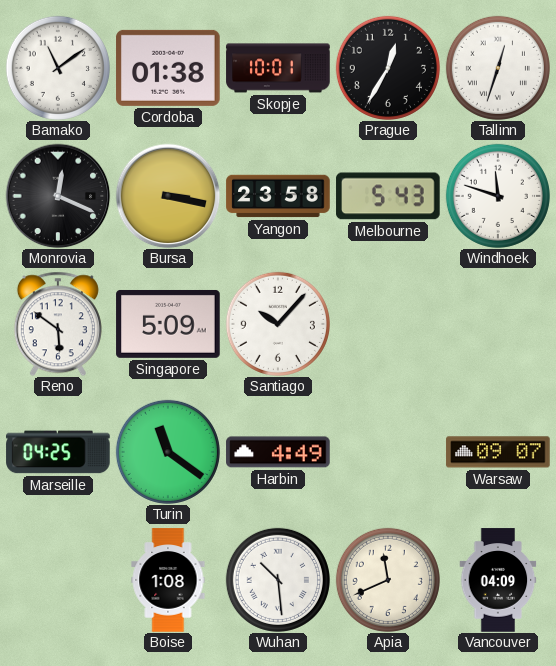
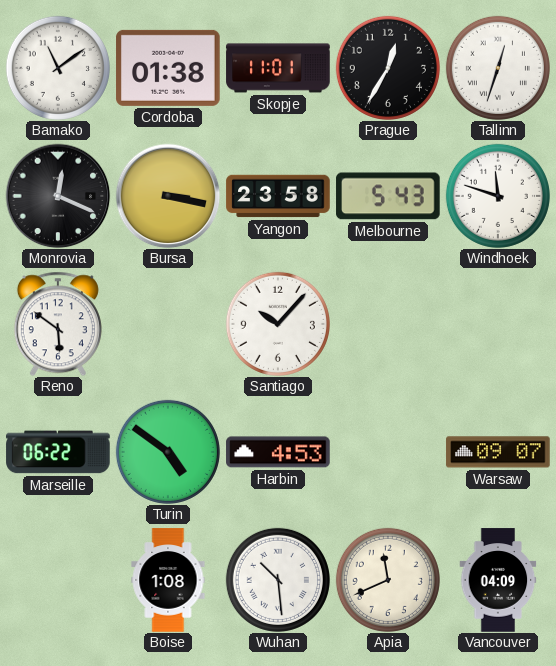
Skopje: 10:01 -> 11:01 (278, 68)
Singapore: 5:09 -> none (168, 324)
Marseille: 04:25 -> 06:22 (58, 452)
Turin: 11:21 -> 4:51 (168, 452)
Harbin: 4:49 -> 4:53 (278, 452)
